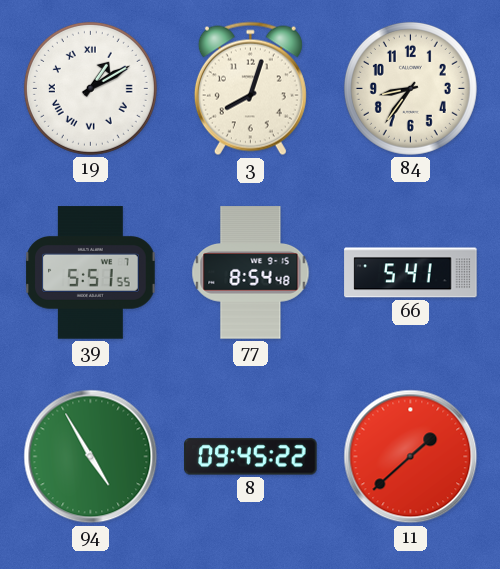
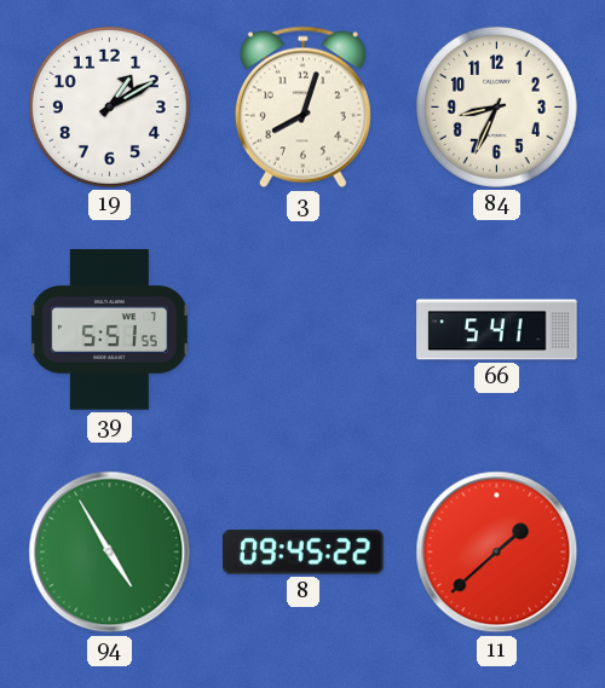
19 numerals: Roman -> Arabic (109, 106)
84: 8:36 -> 8:34 (496, 106)
77: 8:54 -> none (251, 273)
